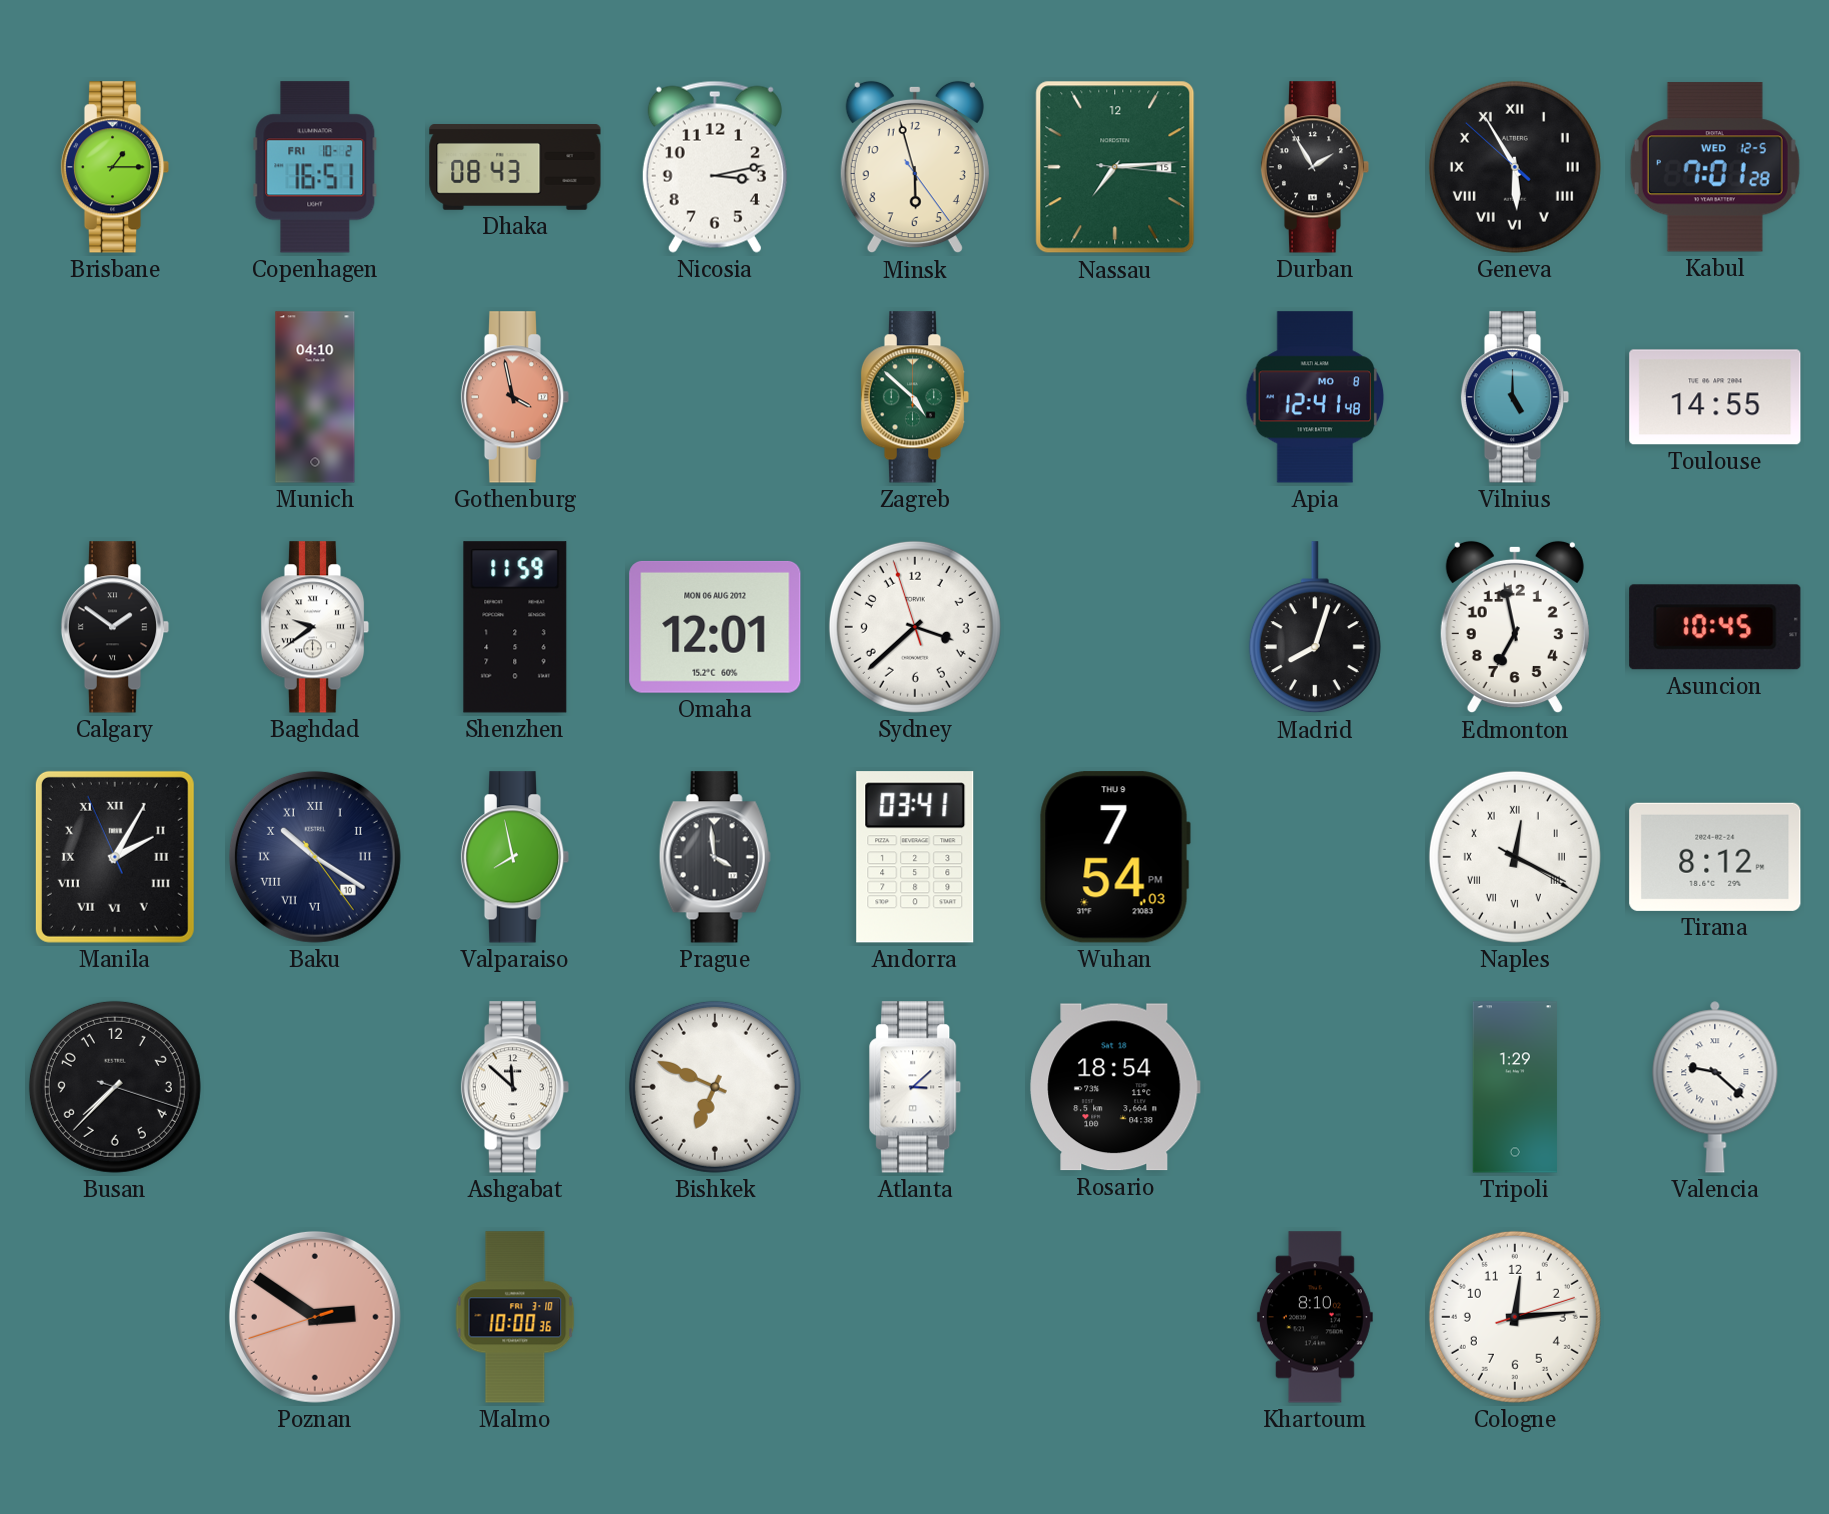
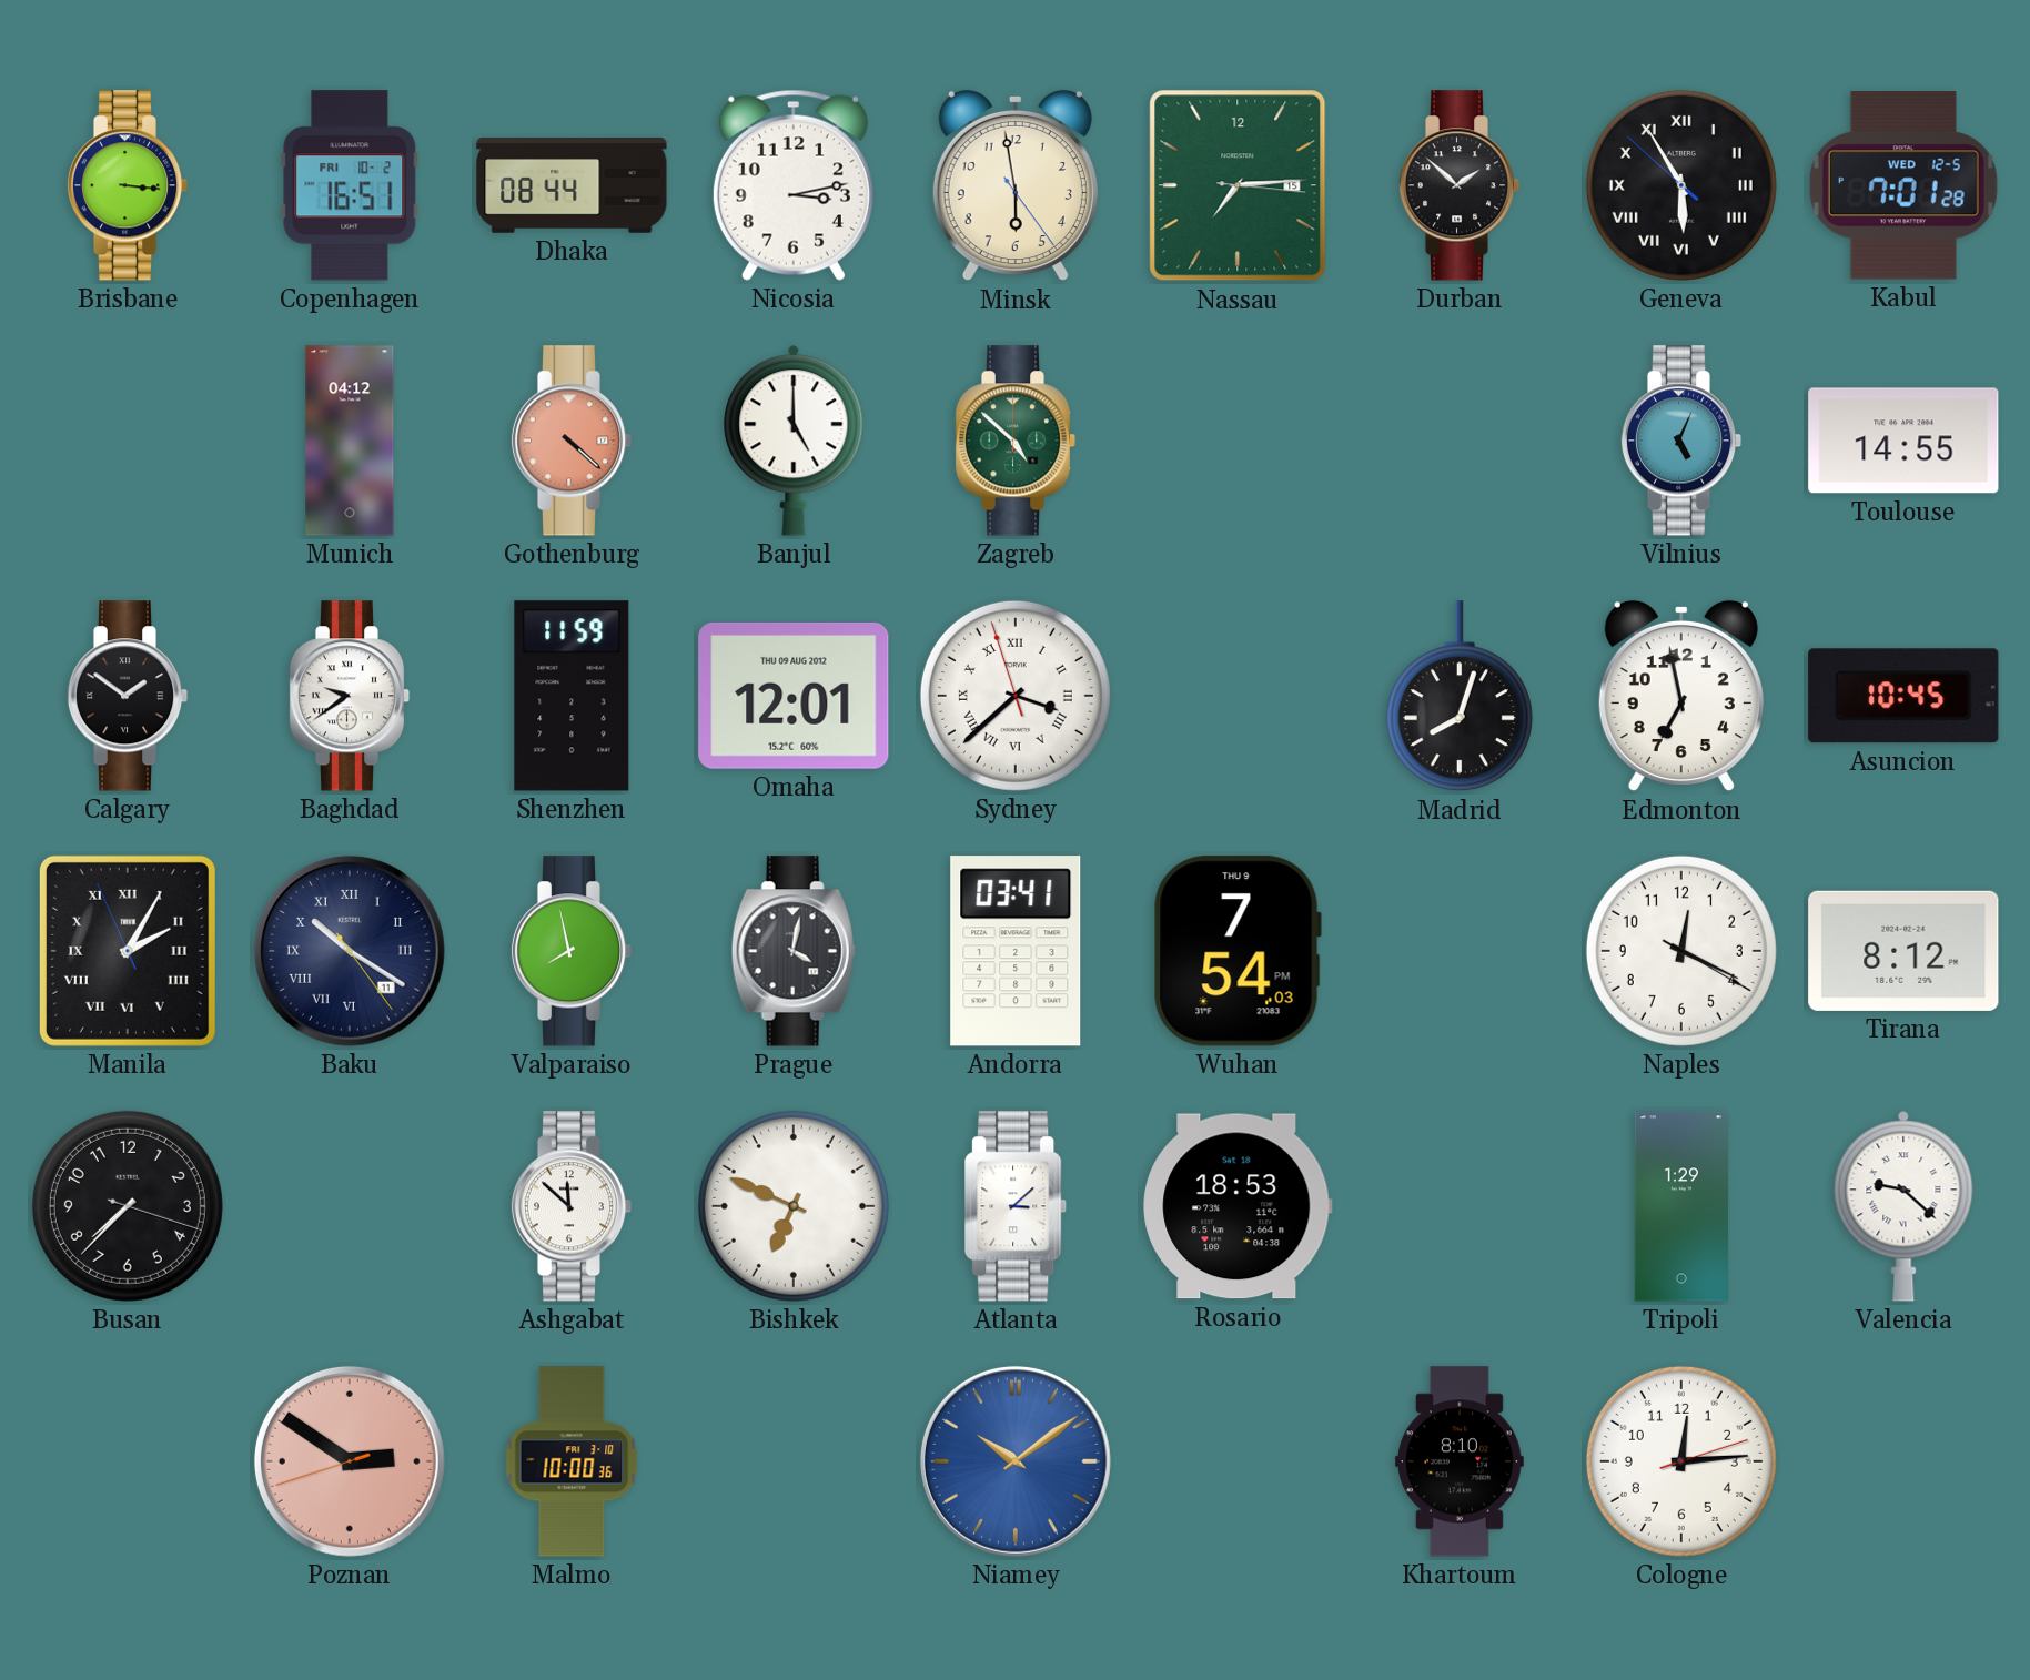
Brisbane: 1:15 -> 3:16 (128, 185)
Dhaka: 08:43 -> 08:44 (572, 186)
Minsk: 5:57 -> 5:58 (1016, 185)
Durban: 1:55 -> 1:52 (1460, 185)
Munich: 04:10 -> 04:12 (350, 441)
Gothenburg: 3:58 -> 4:22 (572, 441)
Banjul: none -> 5:00 (794, 441)
Apia: 12:41 -> none (1315, 397)
Vilnius: 5:00 -> 5:04 (1681, 441)
Omaha date: MON 06 AUG 2012 -> THU 09 AUG 2012 (794, 696)
Sydney numerals: Arabic -> Roman (1016, 696)
Baku date: 10 -> 11 (350, 951)
Prague: 3:59 -> 4:02 (794, 951)
Naples numerals: Roman -> Arabic (1681, 951)
Rosario: 18:54 -> 18:53 (1238, 1206)
Niamey: none -> 10:09 (1016, 1461)
